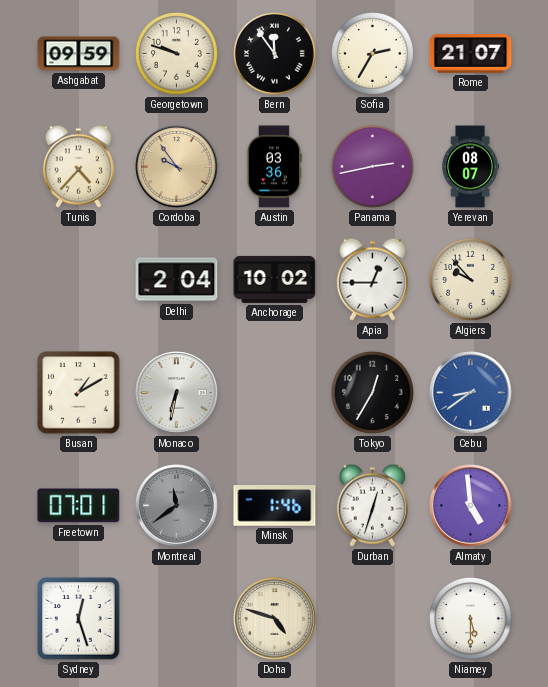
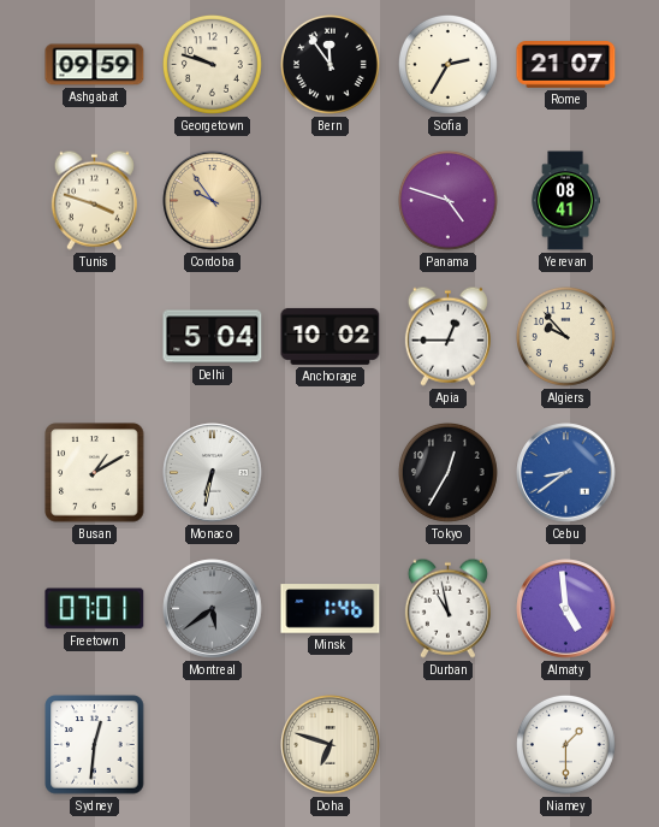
Tunis: 4:37 -> 3:48 (94, 200)
Austin: 03:36 -> none (274, 167)
Panama: 2:43 -> 4:48 (447, 200)
Yerevan: 08:07 -> 08:41 (565, 201)
Delhi: 2:04 -> 5:04 (213, 337)
Montreal: 11:39 -> 5:39 (213, 609)
Durban: 12:33 -> 10:58 (447, 608)
Sydney: 12:27 -> 12:31 (95, 745)
Doha: 4:48 -> 6:48 (331, 745)
Niamey: 5:30 -> 1:30 (565, 744)
